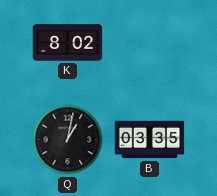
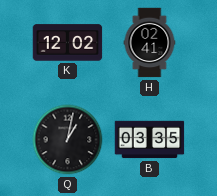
K: 8:02 -> 12:02 (68, 43)
H: none -> 02:41 (150, 43)
